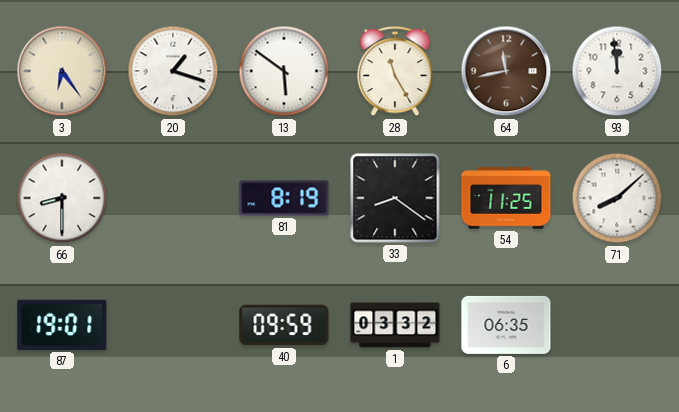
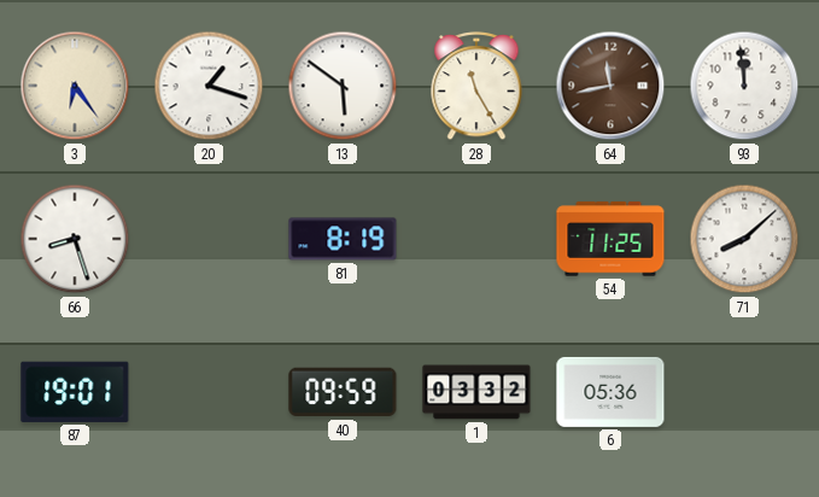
66: 8:30 -> 8:27 (75, 239)
33: 8:21 -> none (395, 198)
6: 06:35 -> 05:36 (610, 392)
